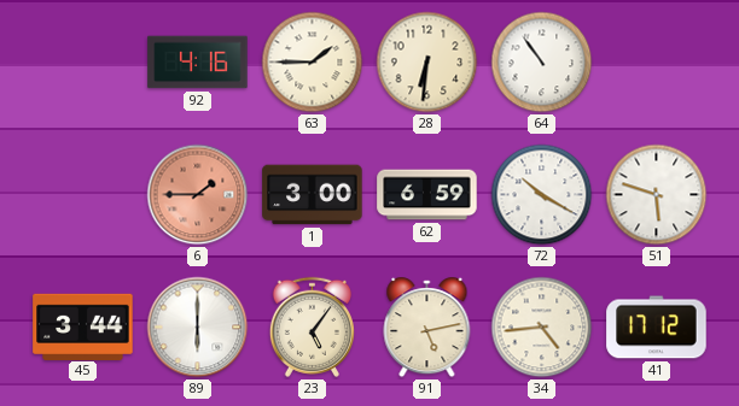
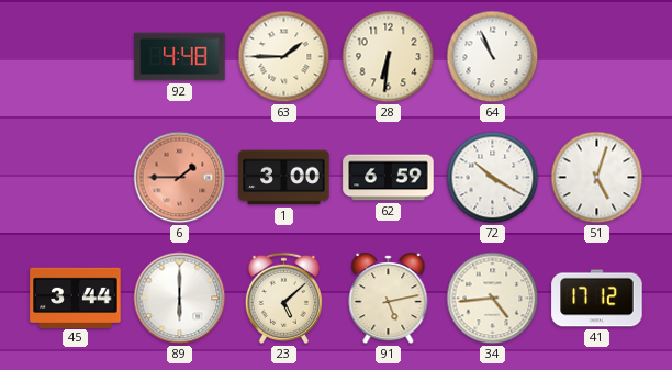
92: 4:16 -> 4:48 (180, 57)
64: 10:54 -> 10:56 (493, 57)
51: 5:48 -> 5:03 (597, 178)
23: 5:06 -> 5:08 (283, 298)
